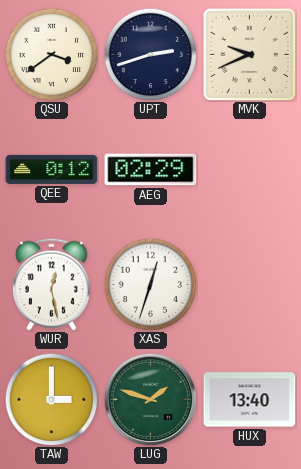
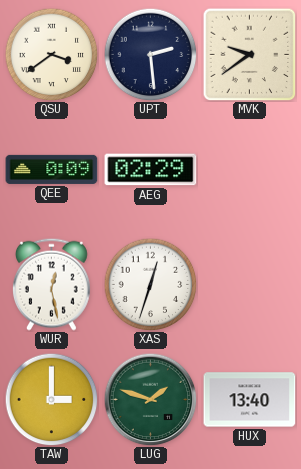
UPT: 2:42 -> 2:29 (150, 54)
MVK: 9:41 -> 9:39 (249, 54)
QEE: 0:12 -> 0:09 (52, 169)
